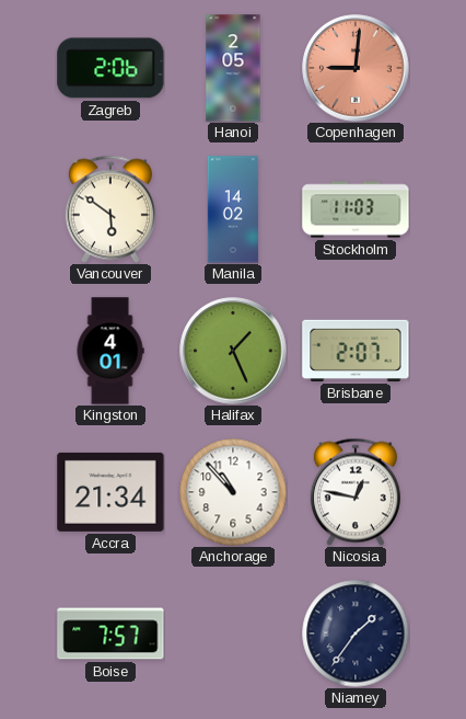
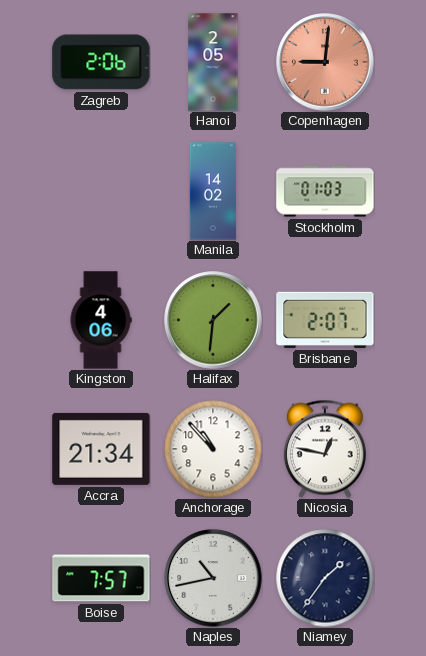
Vancouver: 5:51 -> none (110, 209)
Stockholm: 11:03 -> 01:03 (325, 191)
Kingston: 4:01 -> 4:06 (101, 320)
Halifax: 1:26 -> 1:31 (213, 320)
Naples: none -> 10:43 (213, 578)
